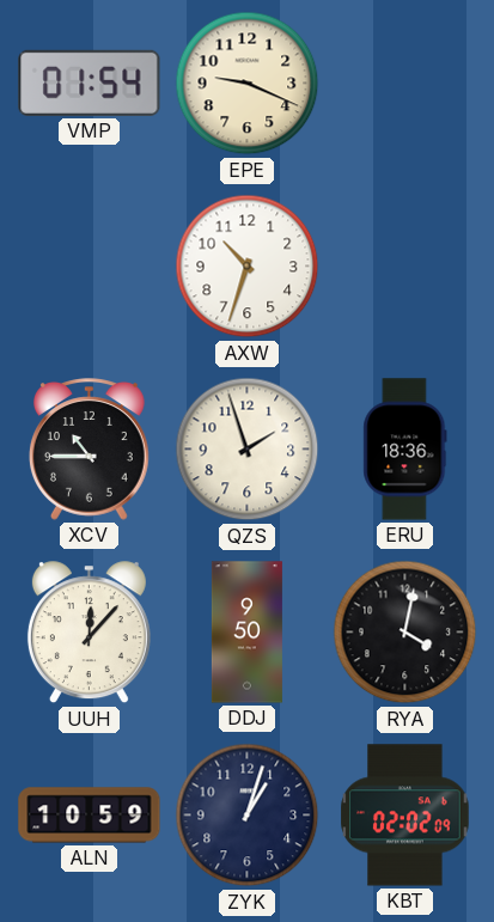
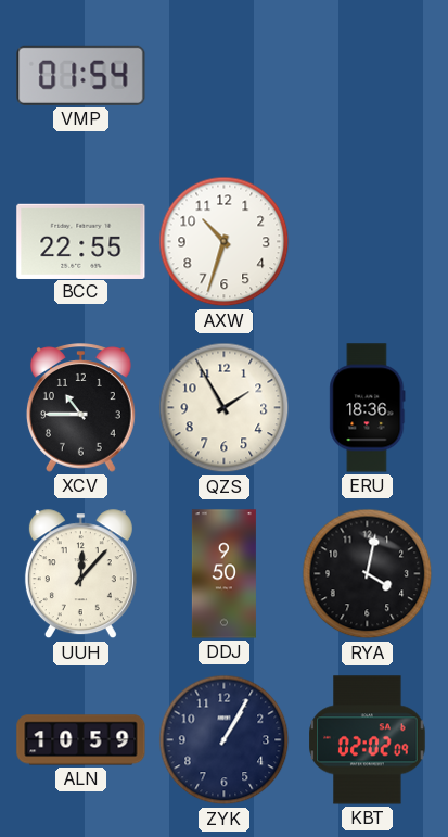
EPE: 9:19 -> none (248, 84)
BCC: none -> 22:55 (81, 241)
QZS: 1:57 -> 1:55 (225, 408)
ZYK: 1:03 -> 1:05 (225, 740)
